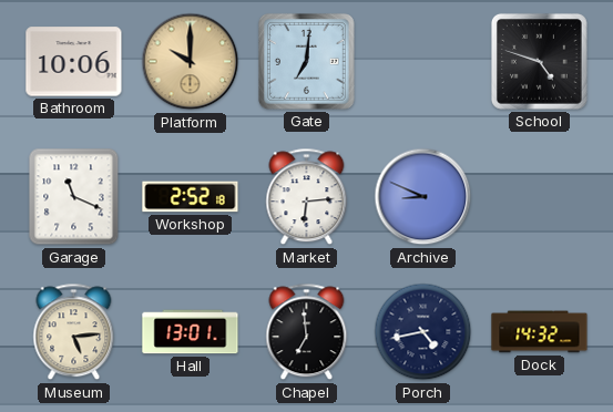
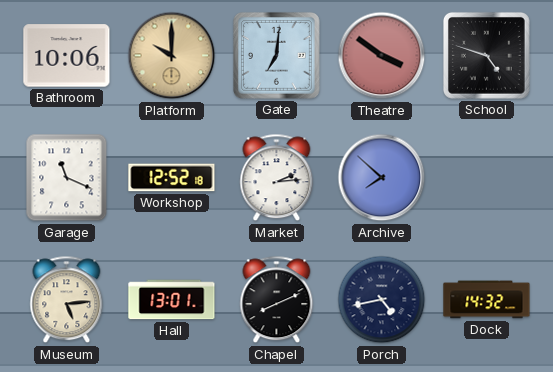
Theatre: none -> 3:51 (382, 56)
Workshop: 2:52 -> 12:52 (172, 178)
Market: 6:14 -> 2:14 (277, 178)
Archive: 8:49 -> 7:52 (382, 178)
Chapel: 6:59 -> 8:11 (277, 300)
